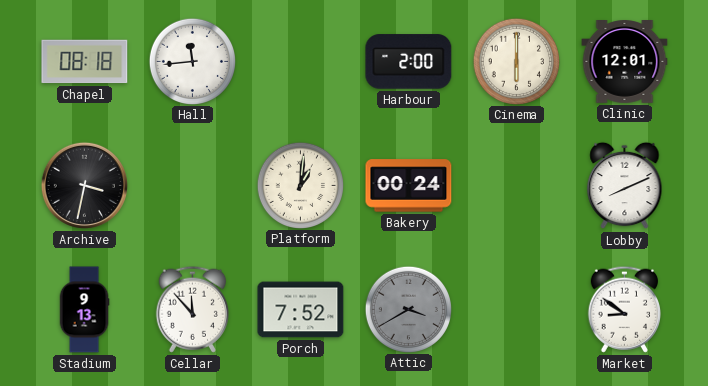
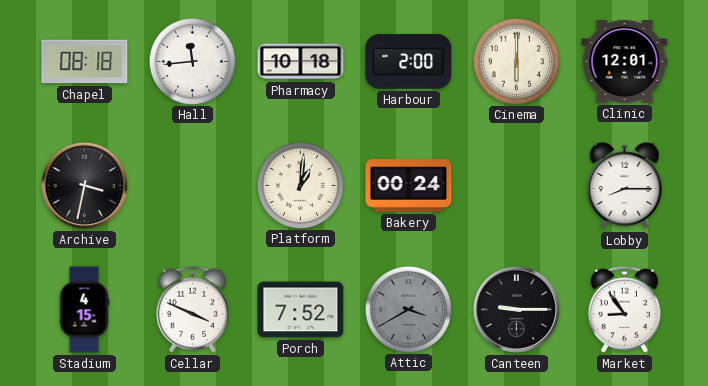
Pharmacy: none -> 10:18 (301, 62)
Lobby: 8:11 -> 8:15 (625, 186)
Stadium: 9:13 -> 4:15 (84, 310)
Cellar: 11:53 -> 3:49 (192, 309)
Canteen: none -> 9:15 (516, 309)
Market: 8:51 -> 8:54 (624, 309)
